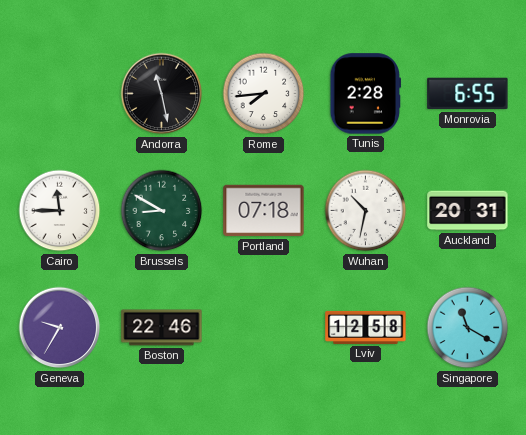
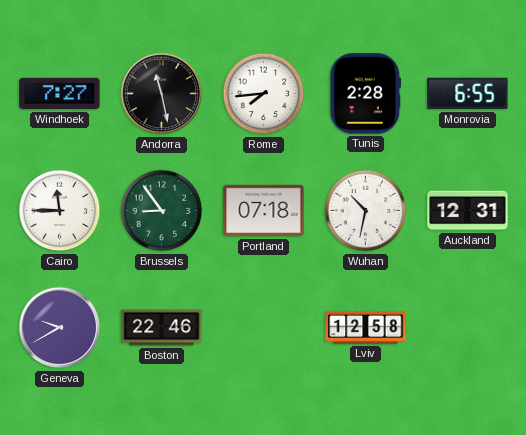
Windhoek: none -> 7:27 (60, 94)
Brussels: 8:50 -> 8:54 (162, 211)
Auckland: 20:31 -> 12:31 (468, 211)
Geneva: 9:35 -> 9:40 (60, 328)
Singapore: 11:20 -> none (468, 328)
